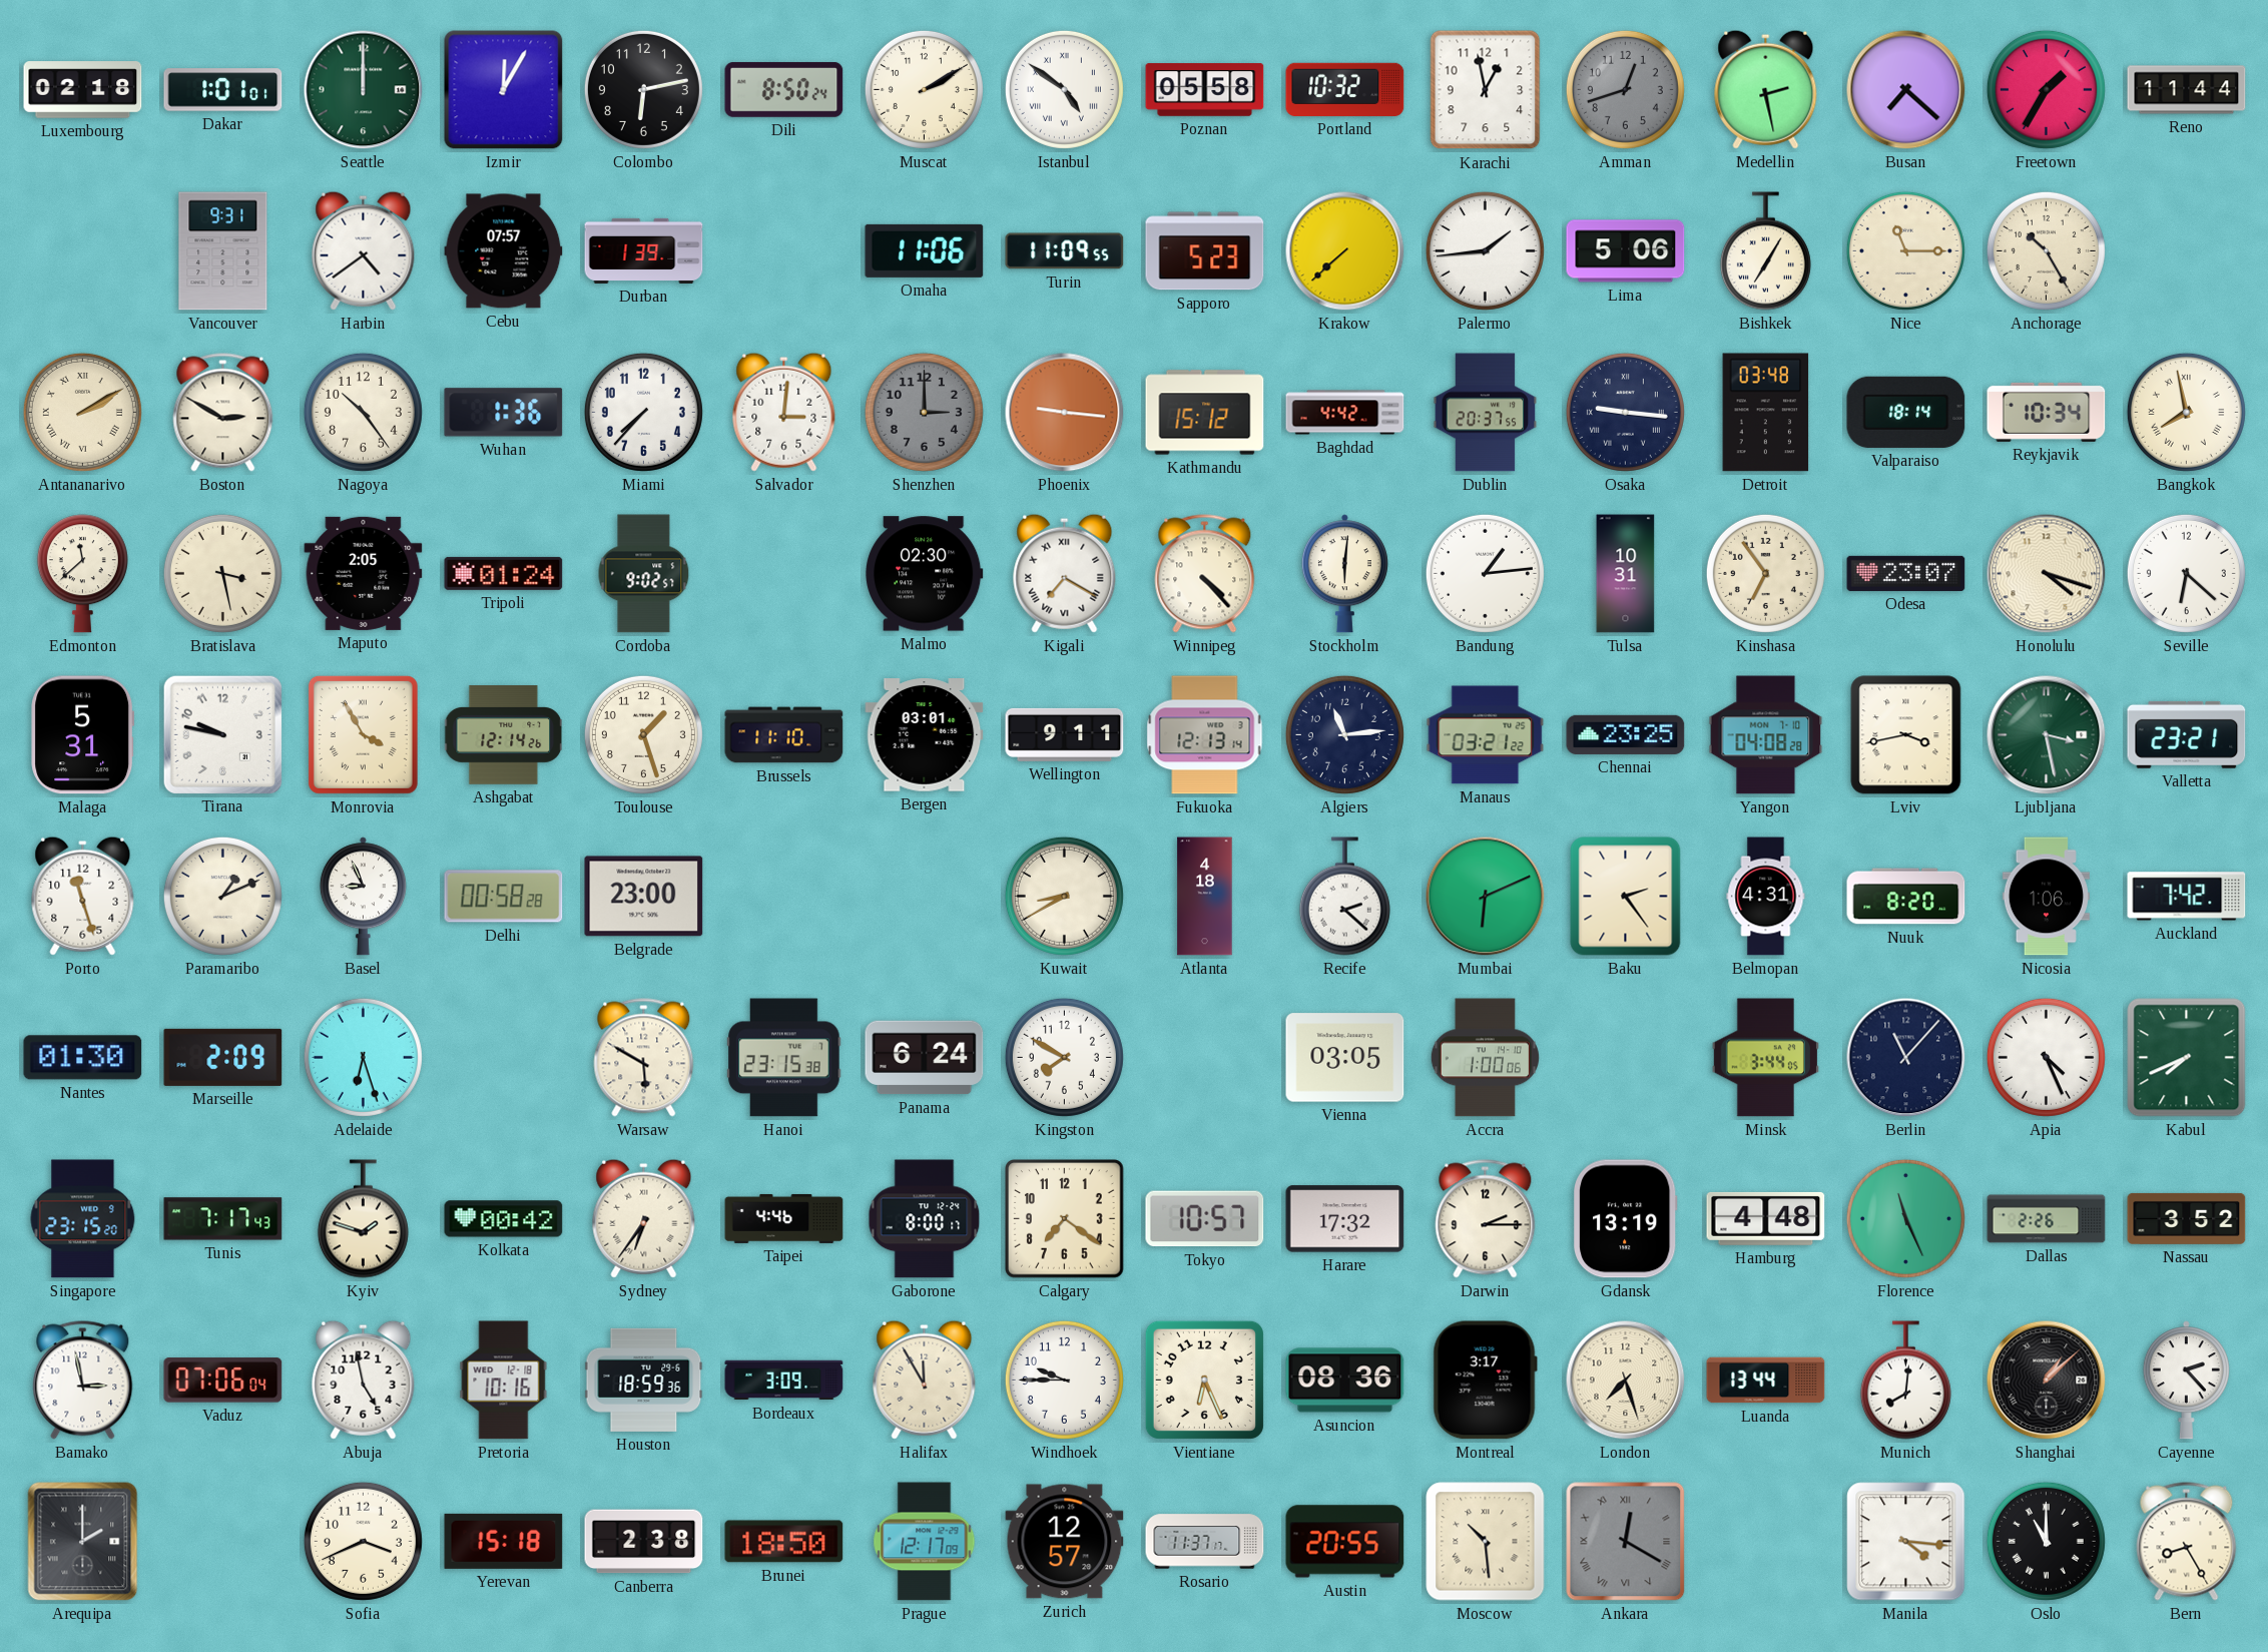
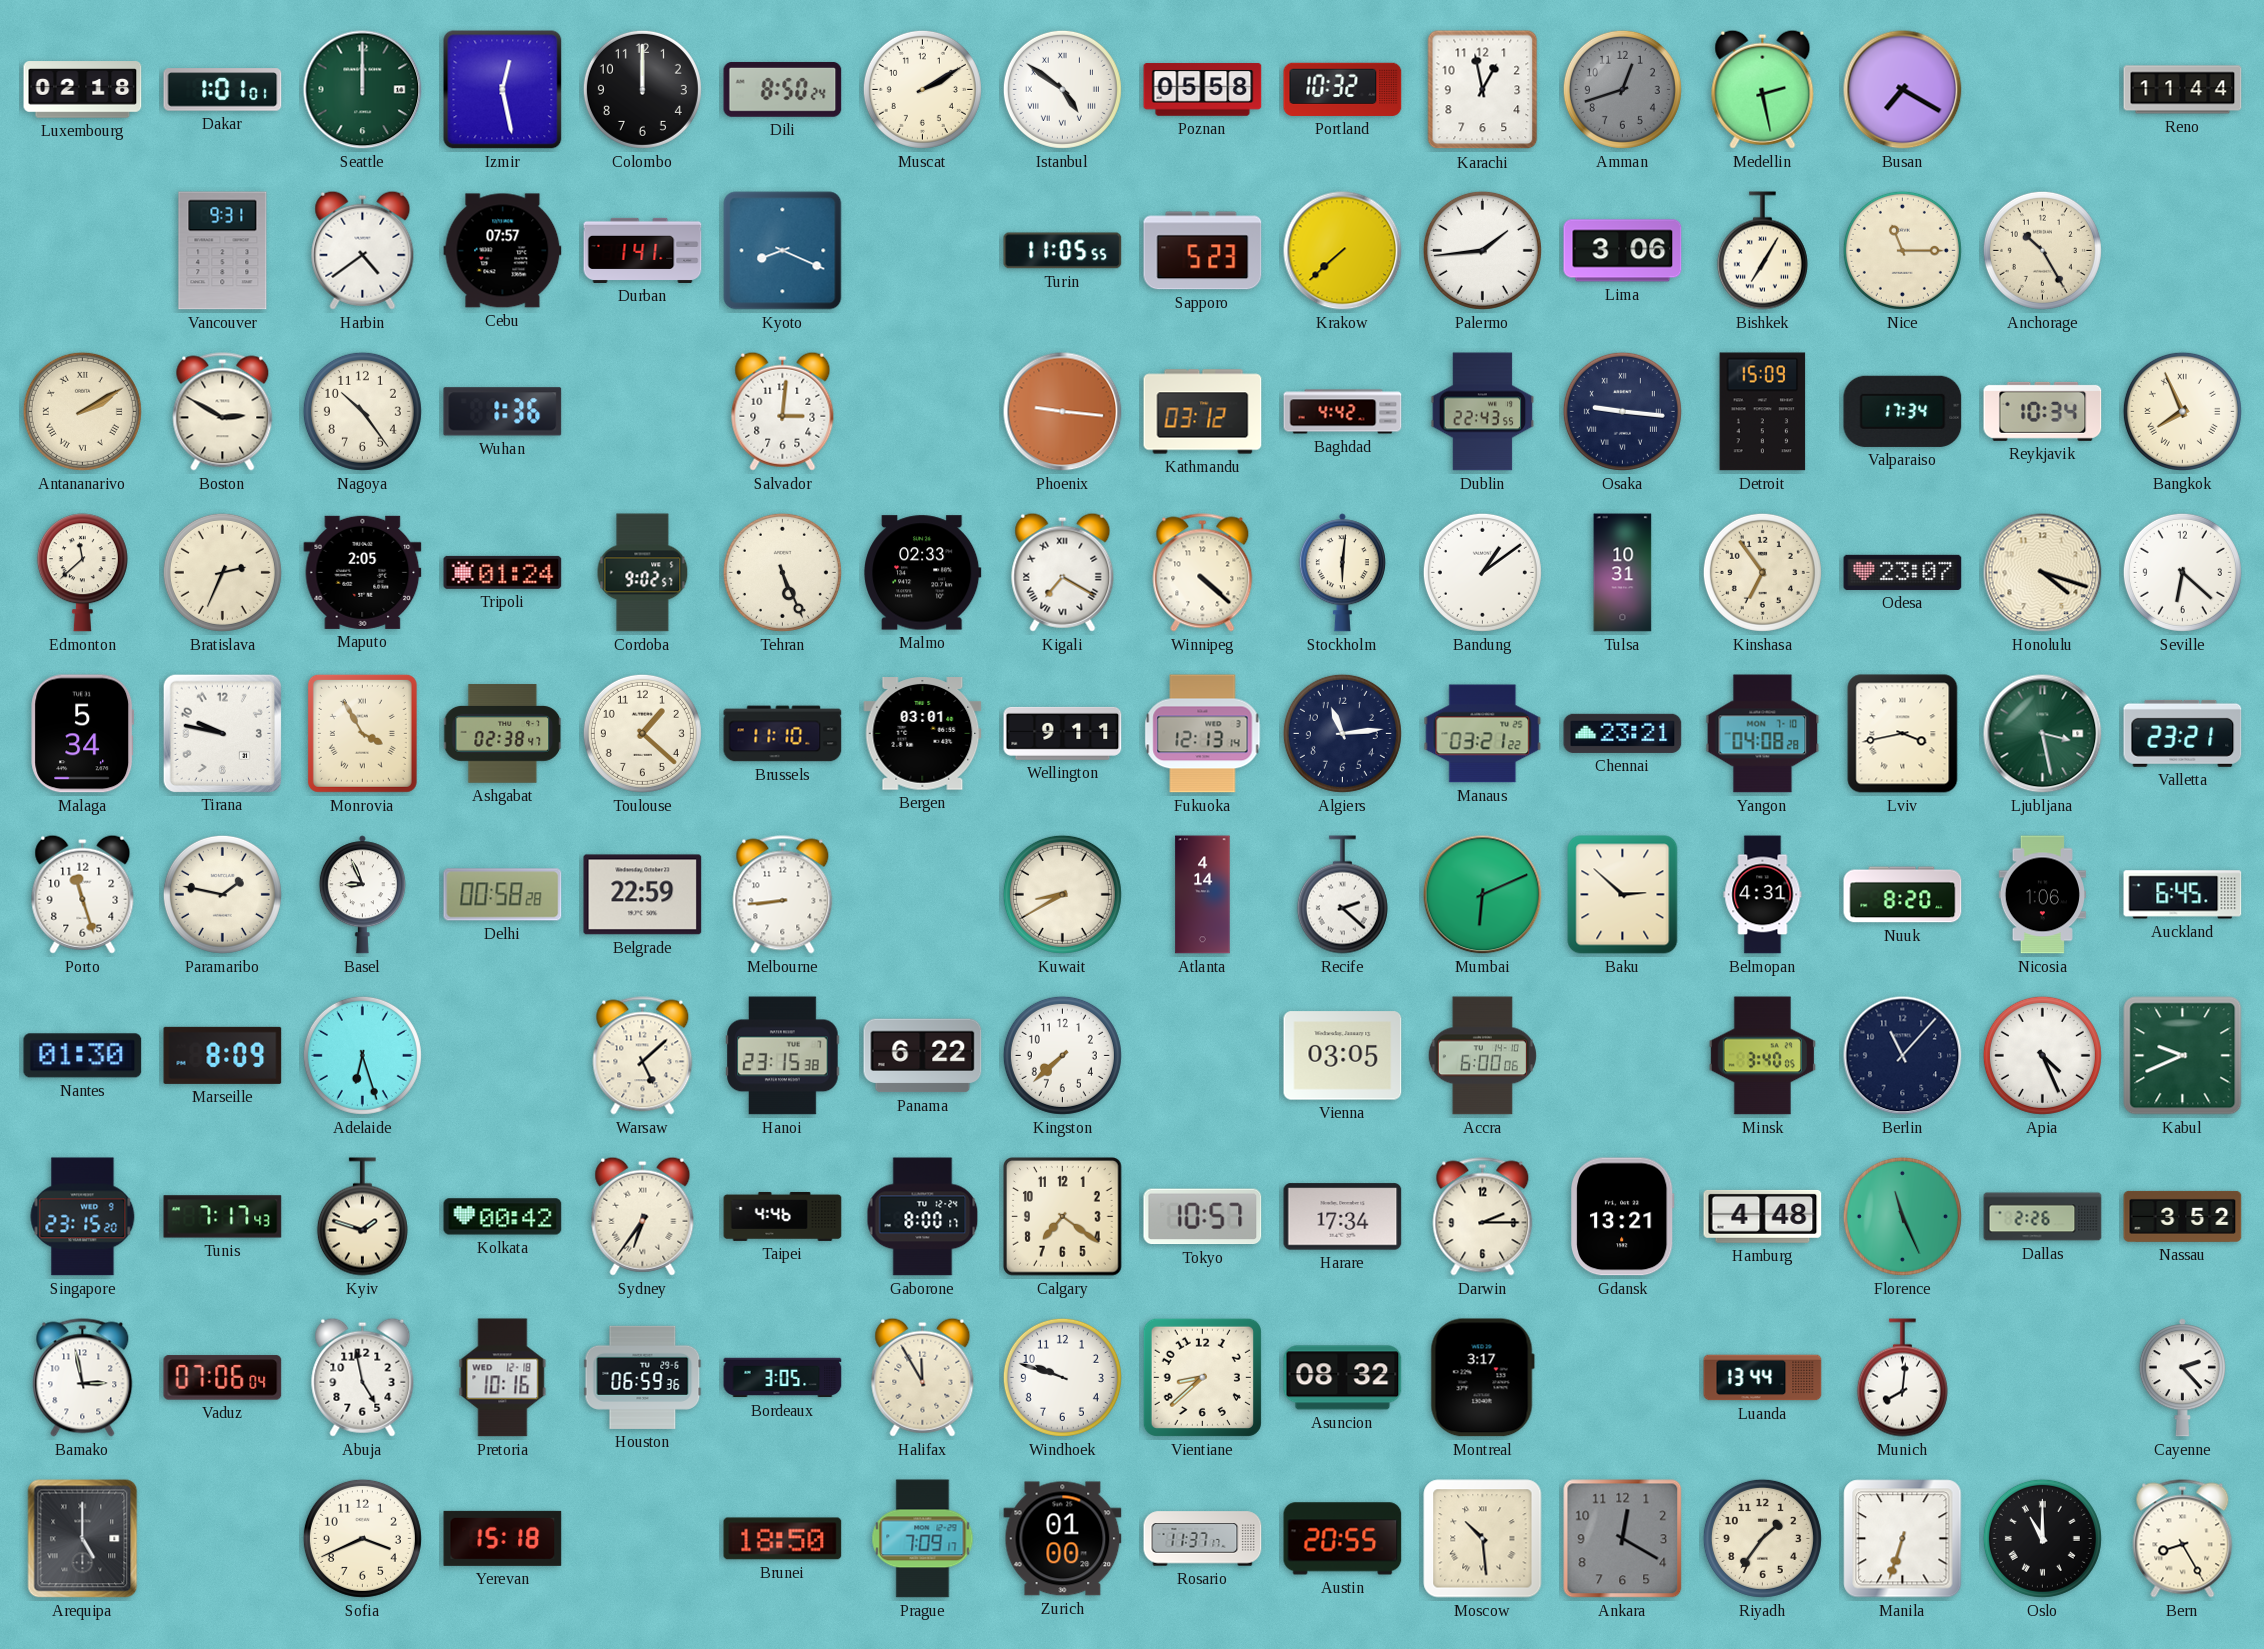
Izmir: 12:05 -> 12:28 (503, 90)
Colombo: 6:13 -> 12:00 (642, 89)
Busan: 7:22 -> 7:20 (1903, 90)
Freetown: 1:35 -> none (2046, 89)
Durban: 1:39 -> 1:41 (643, 250)
Kyoto: none -> 8:19 (783, 251)
Omaha: 11:06 -> none (925, 250)
Turin: 11:09 -> 11:05 (1063, 251)
Lima: 5:06 -> 3:06 (1623, 251)
Miami: 7:37 -> none (643, 412)
Shenzhen: 3:00 -> none (924, 412)
Kathmandu: 15:12 -> 03:12 (1203, 412)
Dublin: 20:37 -> 22:43 (1483, 412)
Detroit: 03:48 -> 15:09 (1763, 412)
Valparaiso: 18:14 -> 17:34 (1903, 411)
Bangkok: 7:58 -> 7:56 (2182, 411)
Bratislava: 3:28 -> 2:34 (222, 572)
Tehran: none -> 5:26 (782, 572)
Malmo: 02:30 -> 02:33 (923, 573)
Winnipeg: 4:23 -> 4:22 (1203, 573)
Bandung: 1:14 -> 1:09 (1482, 572)
Malaga: 5:31 -> 5:34 (83, 734)
Ashgabat: 12:14 -> 02:38 (503, 734)
Toulouse: 1:27 -> 1:22 (642, 733)
Chennai: 23:25 -> 23:21 (1623, 733)
Paramaribo: 1:11 -> 1:47 (222, 894)
Belgrade: 23:00 -> 22:59 (643, 895)
Melbourne: none -> 8:44 (783, 895)
Atlanta: 4:18 -> 4:14 (1203, 895)
Baku: 2:24 -> 2:52 (1623, 895)
Auckland: 7:42 -> 6:45 (2183, 895)
Marseille: 2:09 -> 8:09 (223, 1055)
Warsaw: 5:50 -> 5:08 (643, 1056)
Panama: 6:24 -> 6:22 (923, 1056)
Kingston: 7:50 -> 7:38 (1062, 1055)
Accra: 1:00 -> 6:00 (1482, 1056)
Minsk: 3:44 -> 3:40 (1762, 1056)
Kabul: 7:41 -> 9:41 (2183, 1056)
Harare: 17:32 -> 17:34 (1343, 1217)
Gdansk: 13:19 -> 13:21 (1623, 1217)
Houston: 18:59 -> 06:59 (643, 1377)
Bordeaux: 3:09 -> 3:05 (783, 1378)
Windhoek: 9:45 -> 9:48 (1062, 1377)
Vientiane: 6:26 -> 8:38 (1202, 1377)
Asuncion: 08:36 -> 08:32 (1343, 1378)
London: 7:27 -> none (1626, 1381)
Shanghai: 1:08 -> none (2047, 1381)
Arequipa: 2:00 -> 5:00 (83, 1539)
Canberra: 2:38 -> none (644, 1542)
Prague: 12:17 -> 7:09 (923, 1539)
Zurich: 12:57 -> 01:00 (1063, 1539)
Ankara numerals: Roman -> Arabic (1623, 1539)
Riyadh: none -> 1:36 (1762, 1538)
Manila: 4:16 -> 6:33 (1903, 1539)
